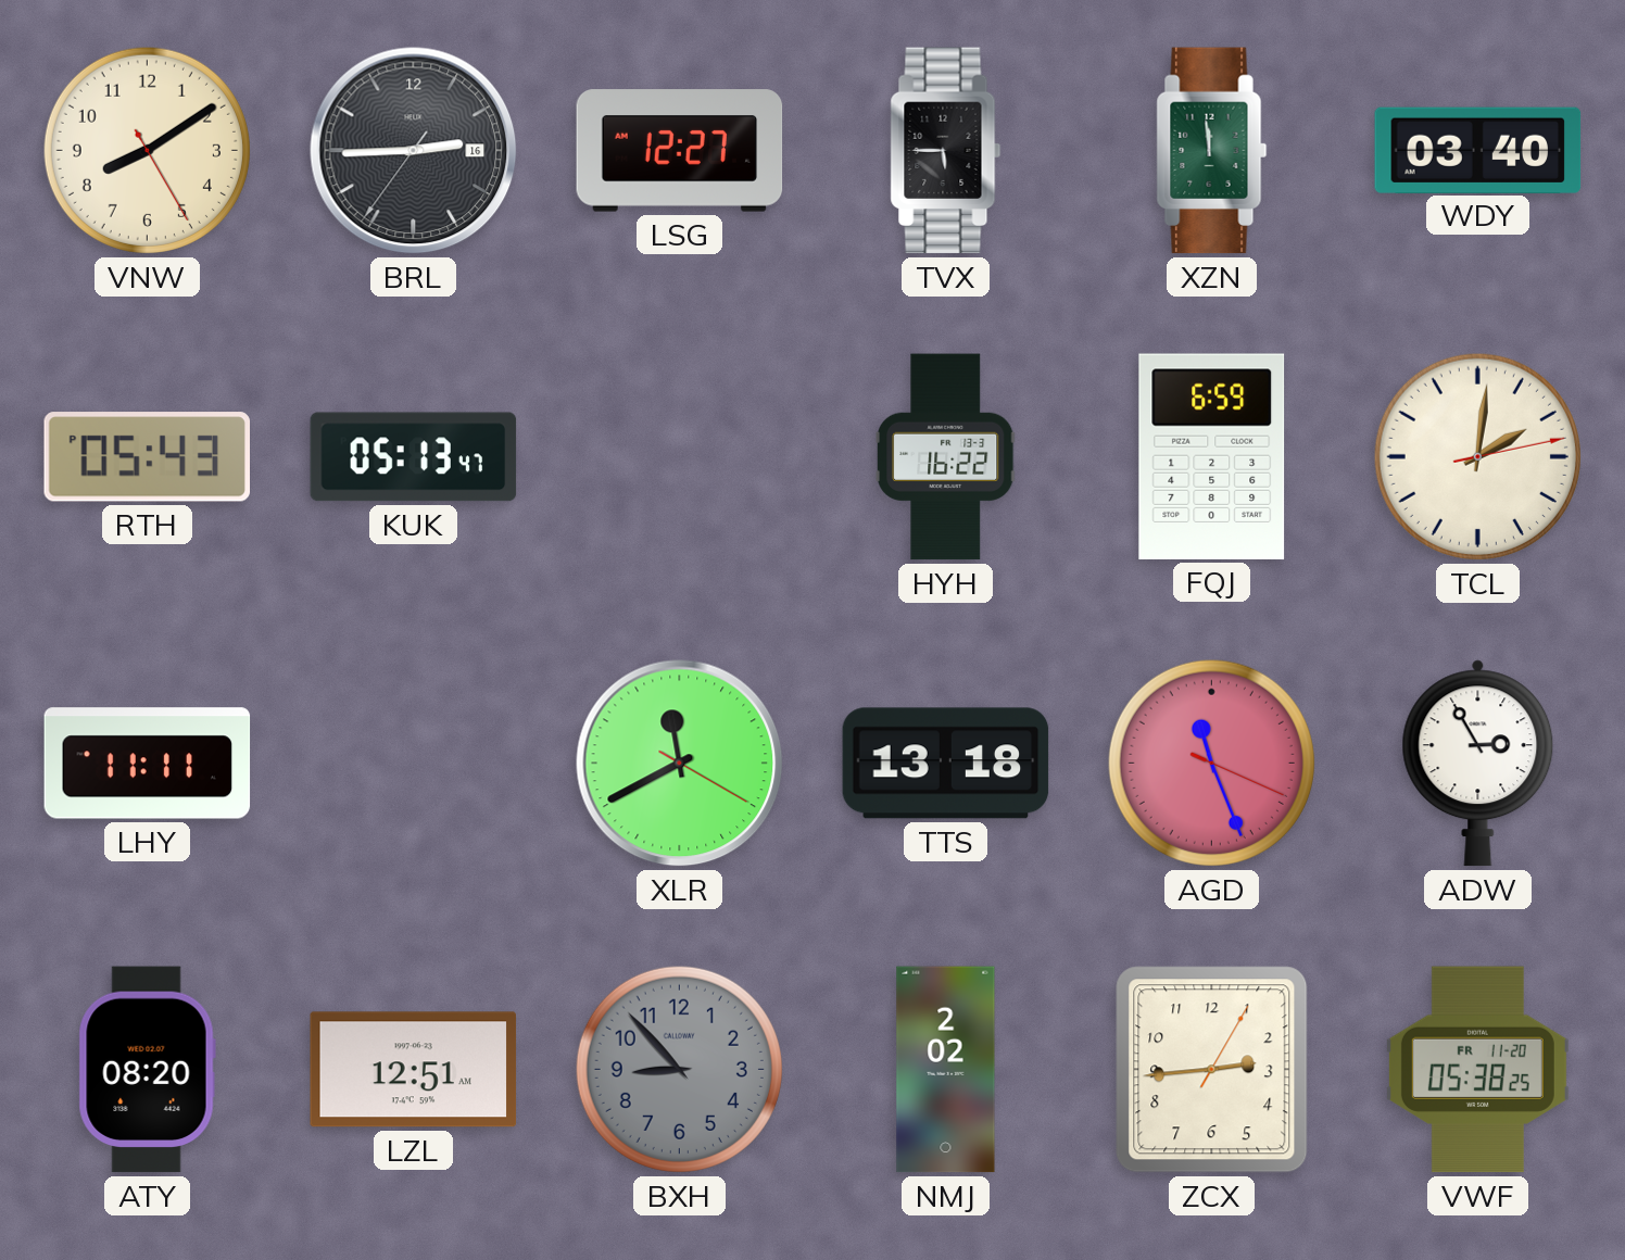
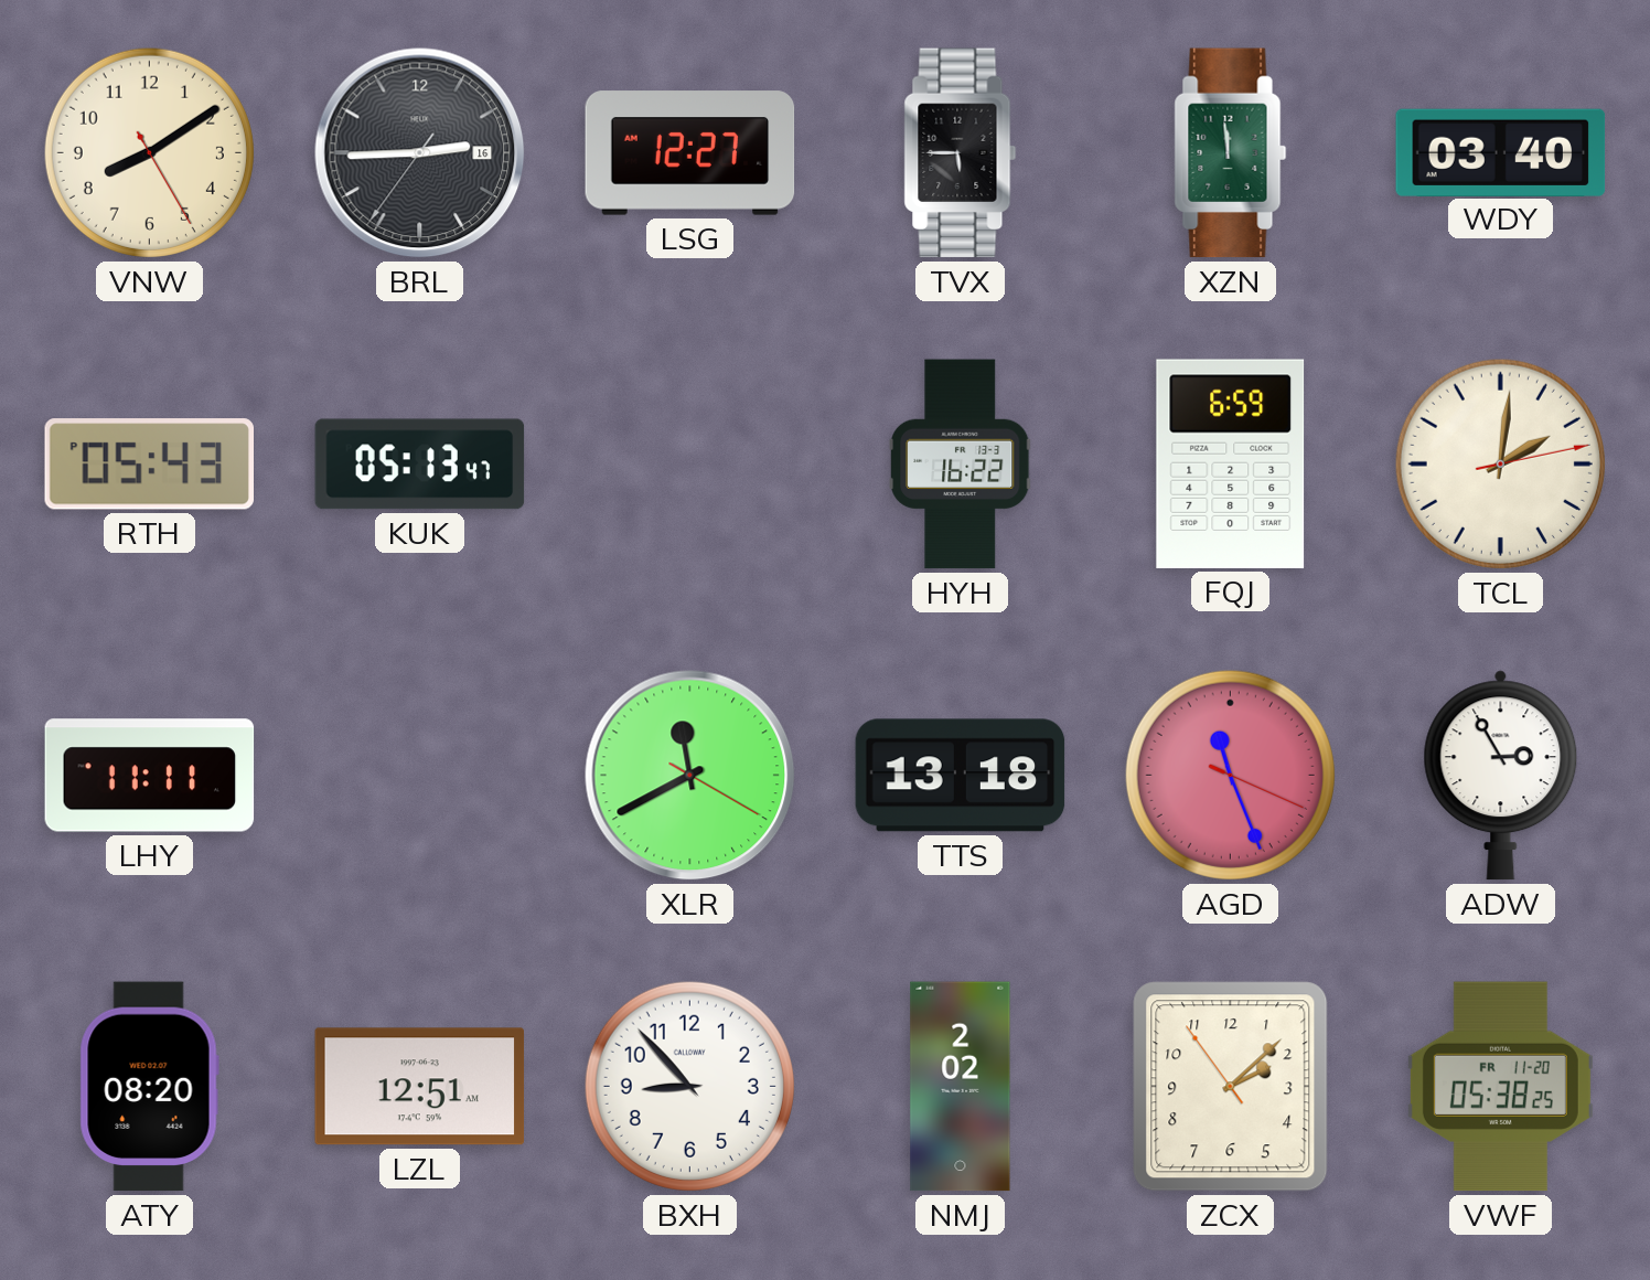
BXH dial: grey -> white (689, 1086)
ZCX: 2:44 -> 2:07 (1231, 1087)
